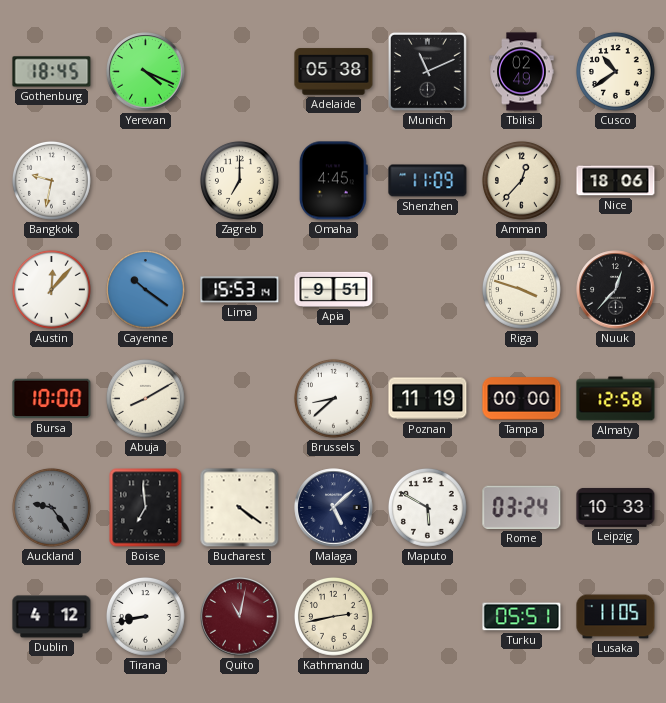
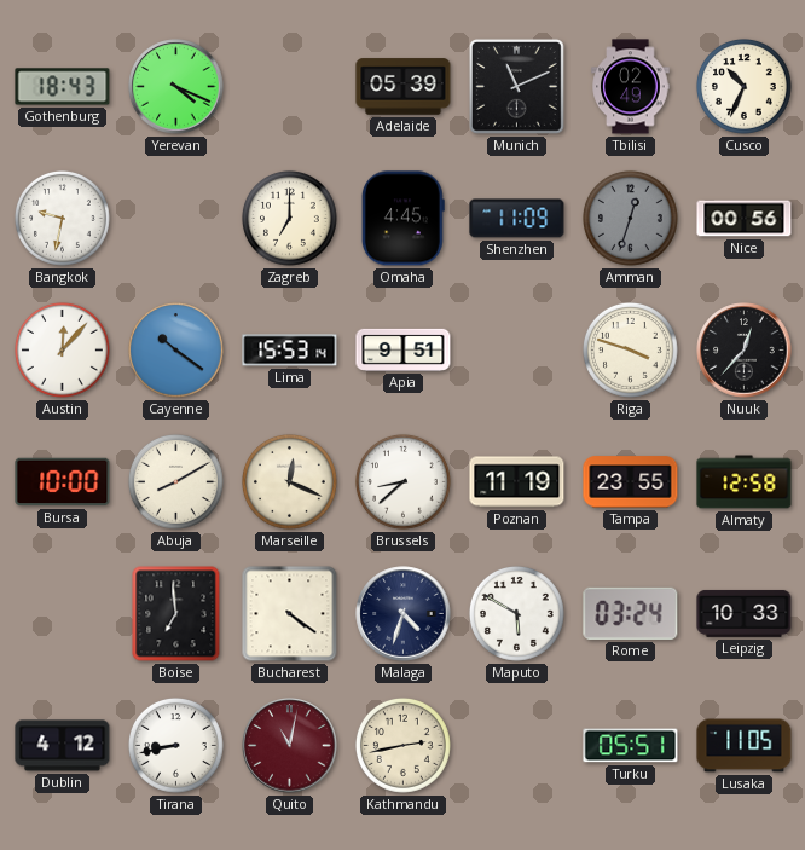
Gothenburg: 18:45 -> 18:43 (63, 87)
Adelaide: 05:38 -> 05:39 (404, 87)
Cusco: 10:39 -> 10:34 (743, 86)
Amman: 12:37 -> 12:33 (630, 218)
Amman dial: cream -> grey (630, 218)
Nice: 18:06 -> 00:56 (745, 219)
Marseille: none -> 12:19 (289, 481)
Tampa: 00:00 -> 23:55 (631, 482)
Auckland: 9:24 -> none (51, 507)
Malaga: 5:08 -> 4:33 (404, 614)
